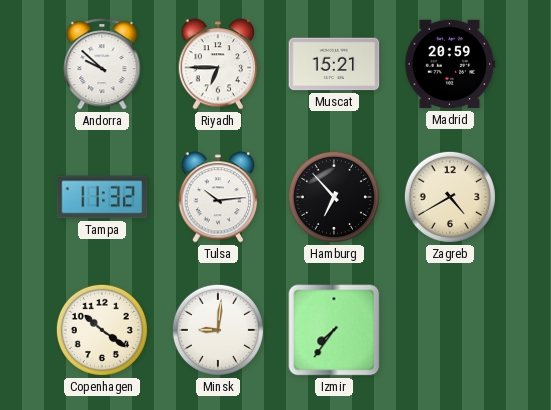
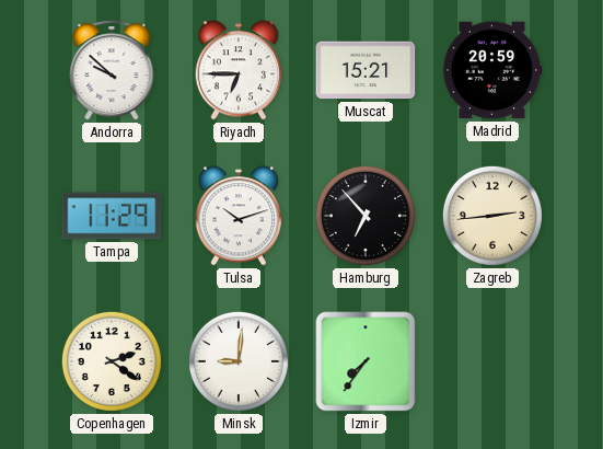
Tampa: 11:32 -> 11:29 (112, 216)
Tulsa: 10:14 -> 10:12 (239, 216)
Zagreb: 4:40 -> 2:44 (492, 216)
Copenhagen: 10:21 -> 2:21 (112, 361)
